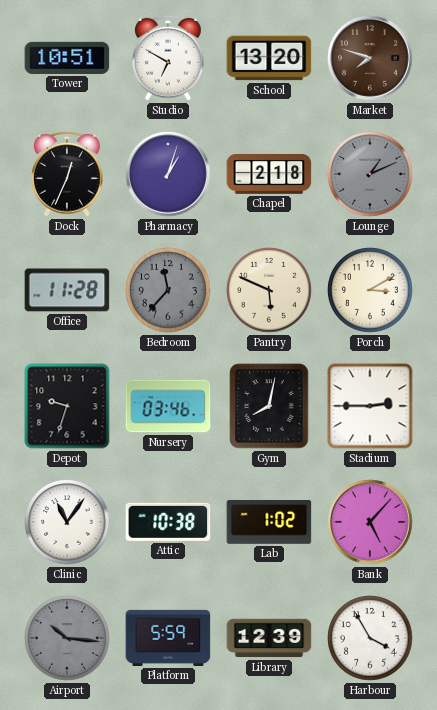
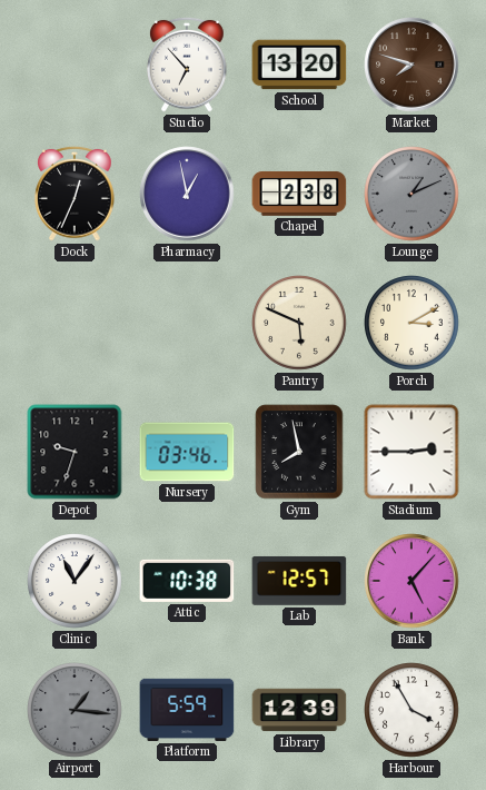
Tower: 10:51 -> none (67, 58)
Studio: 6:50 -> 6:53 (187, 65)
Pharmacy: 1:03 -> 12:58 (187, 194)
Chapel: 2:18 -> 2:38 (299, 194)
Office: 11:28 -> none (67, 290)
Bedroom: 11:37 -> none (168, 290)
Gym: 8:02 -> 7:58 (299, 452)
Lab: 1:02 -> 12:57 (299, 581)
Airport: 10:16 -> 1:16 (75, 710)
